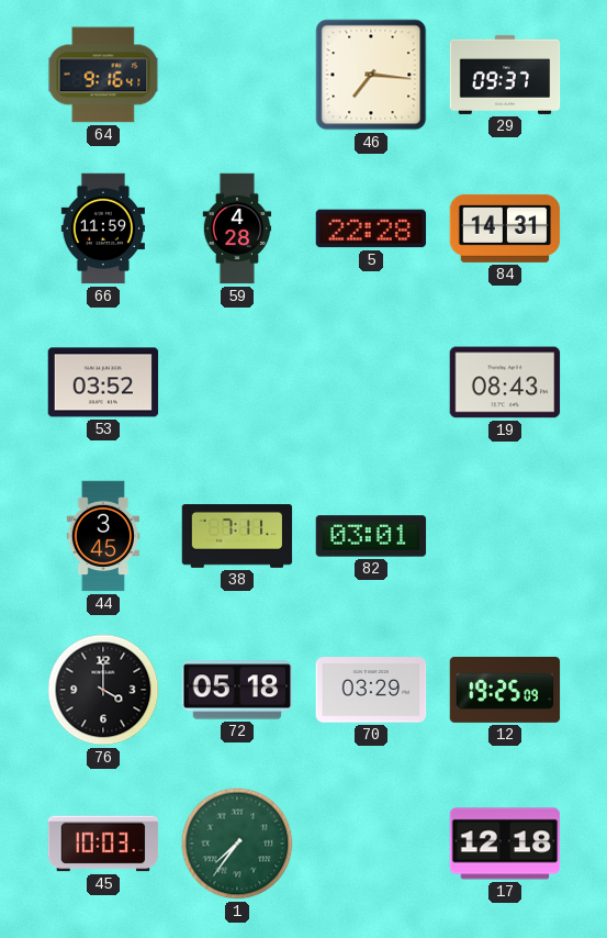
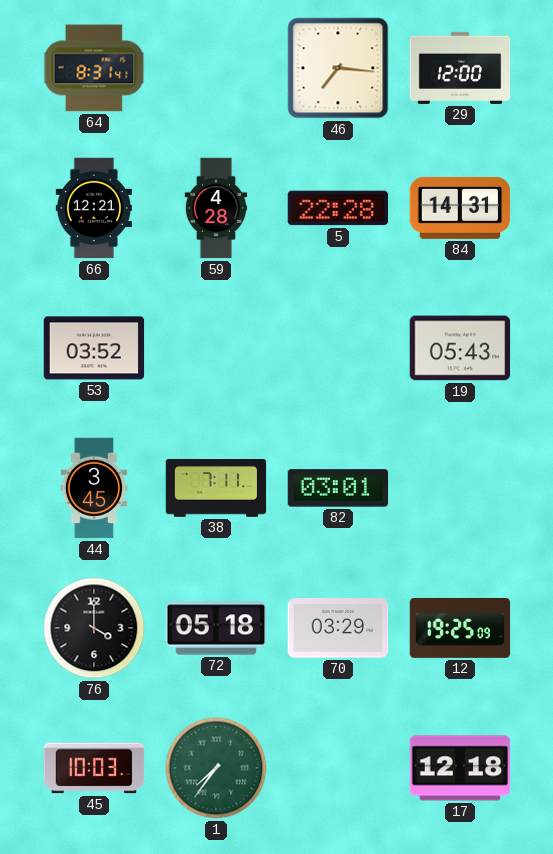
64: 9:16 -> 8:31 (94, 68)
29: 09:37 -> 12:00 (460, 68)
66: 11:59 -> 12:21 (94, 208)
19: 08:43 -> 05:43 (460, 348)
